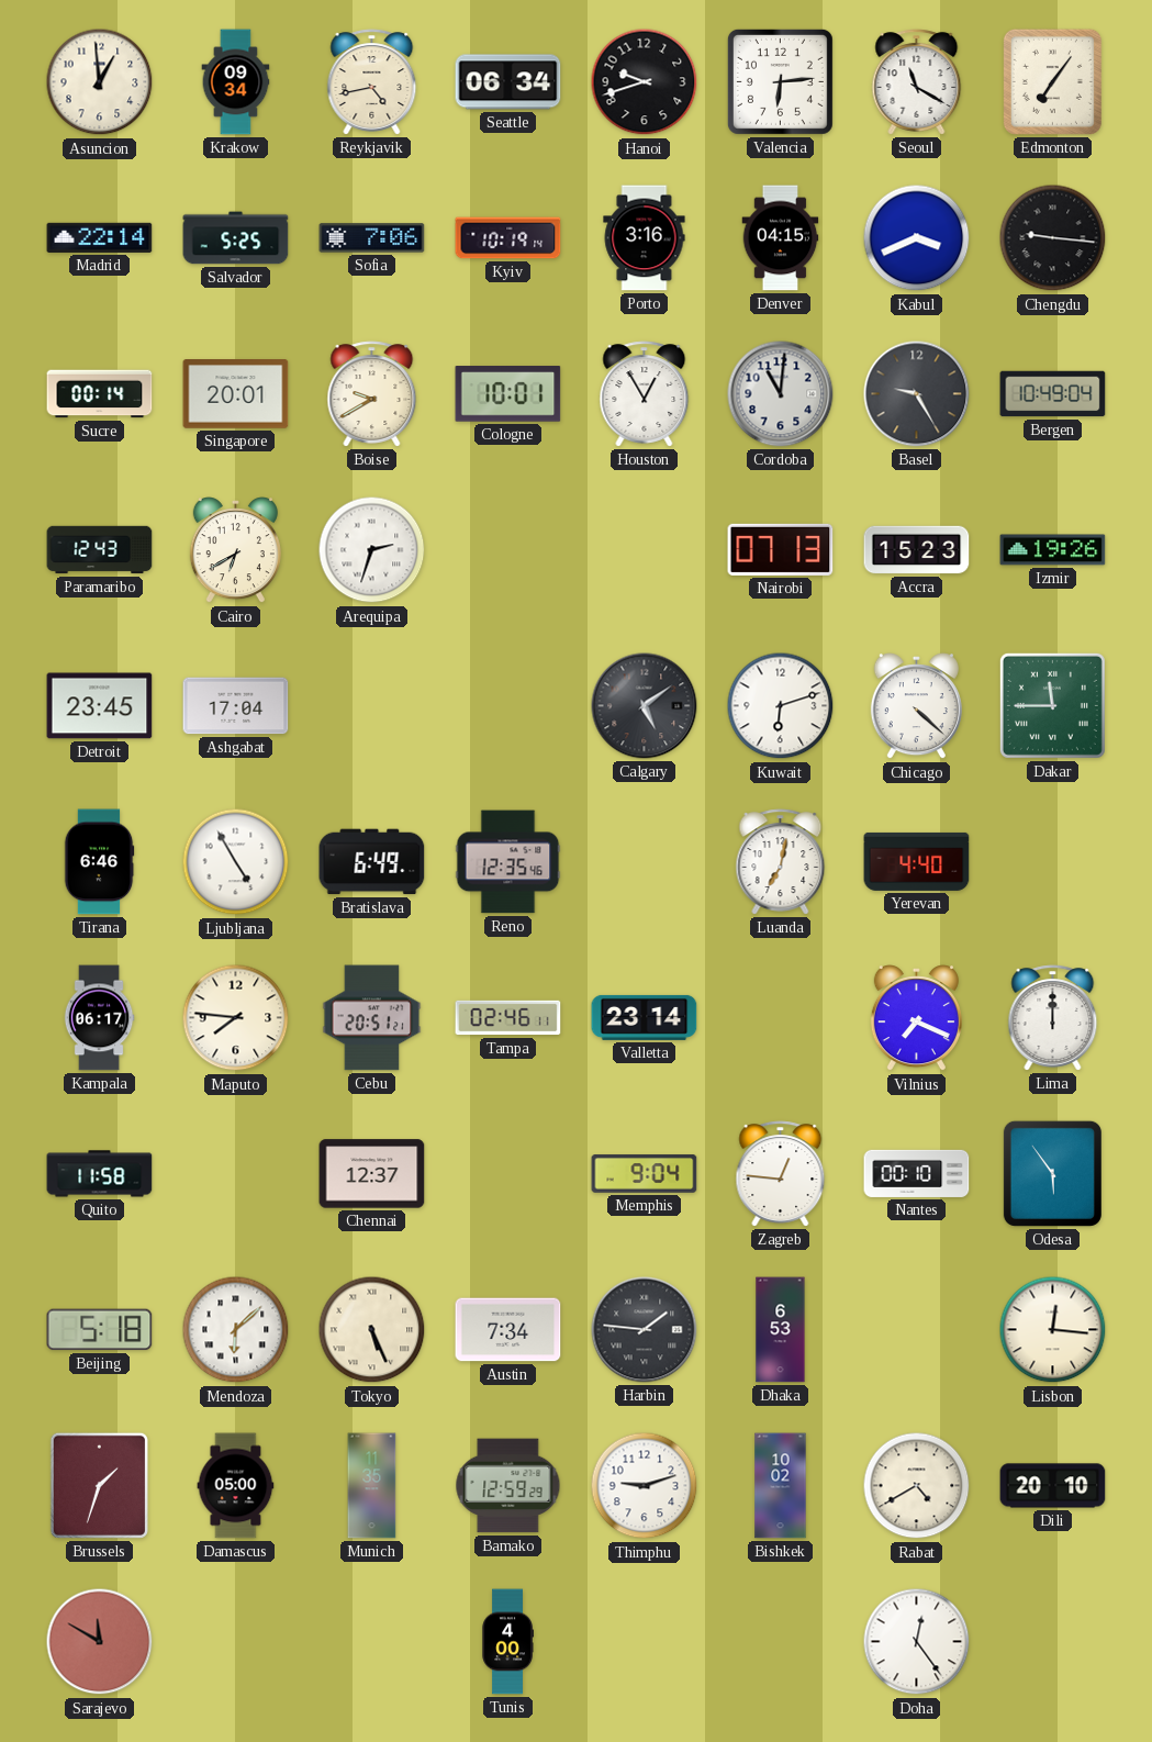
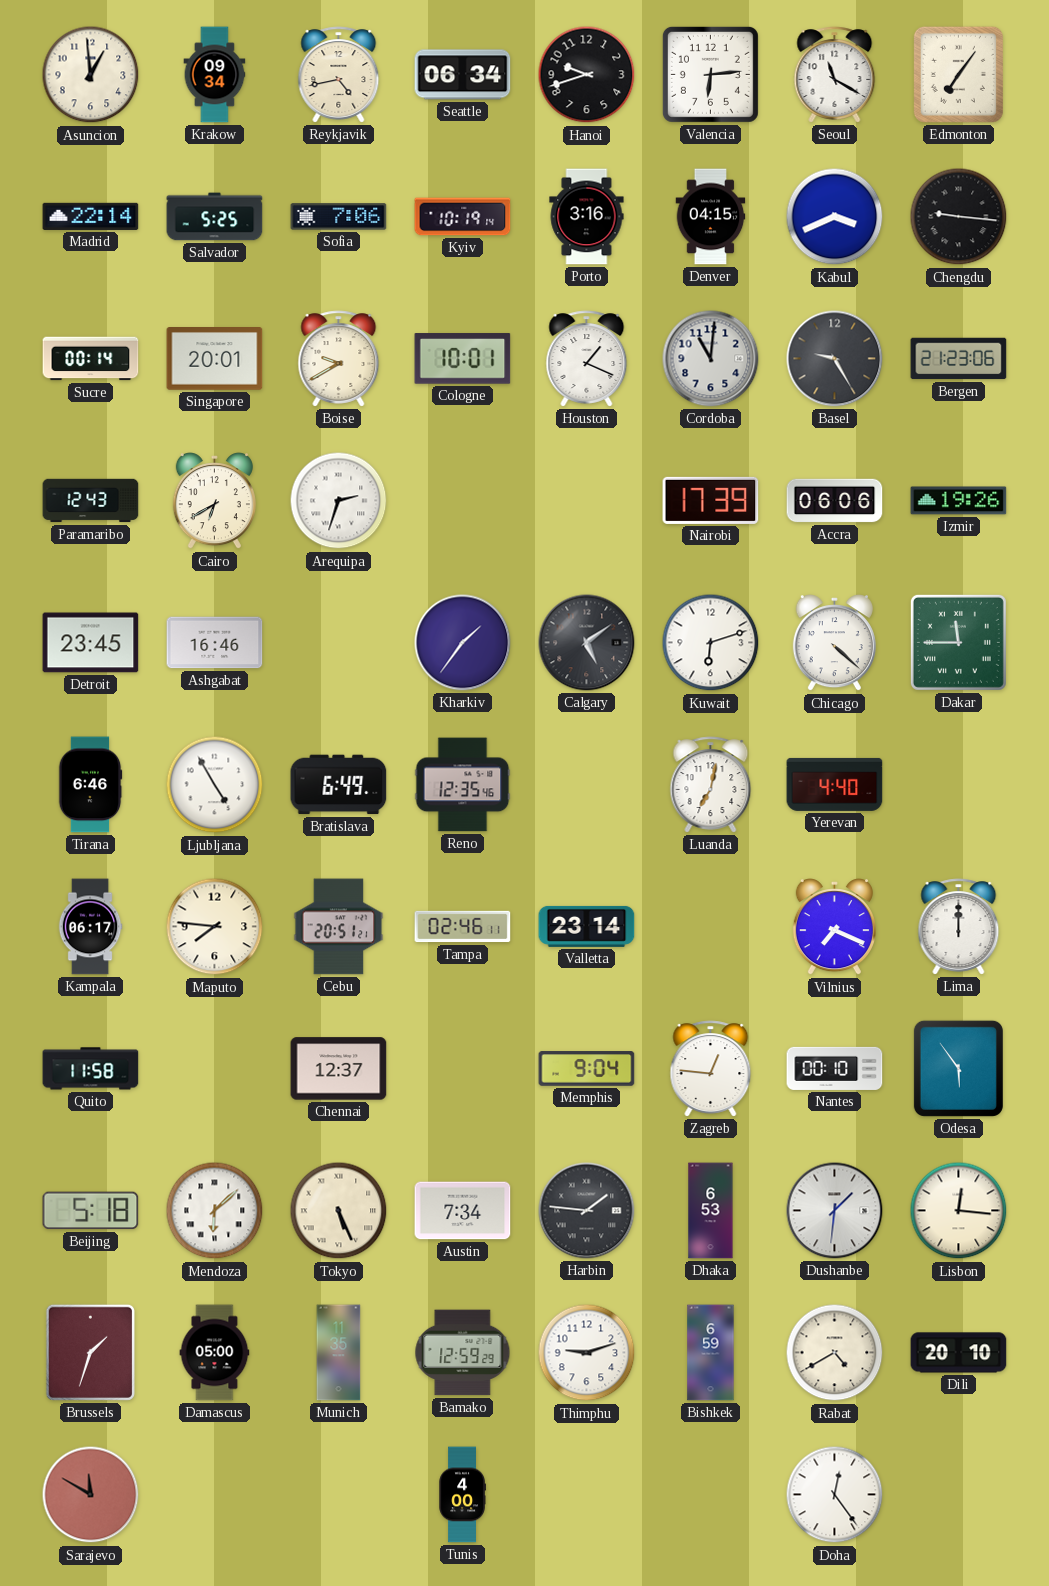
Houston: 12:55 -> 1:19 (587, 359)
Bergen: 10:49 -> 21:23 (959, 359)
Nairobi: 07:13 -> 17:39 (711, 500)
Accra: 15:23 -> 06:06 (835, 501)
Ashgabat: 17:04 -> 16:46 (215, 643)
Kharkiv: none -> 1:36 (463, 643)
Dushanbe: none -> 1:31 (835, 1211)
Bishkek: 10:02 -> 6:59 (711, 1353)
